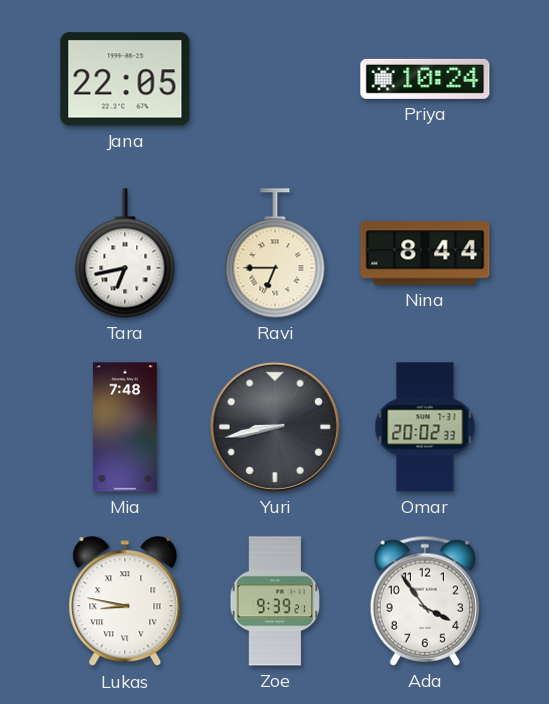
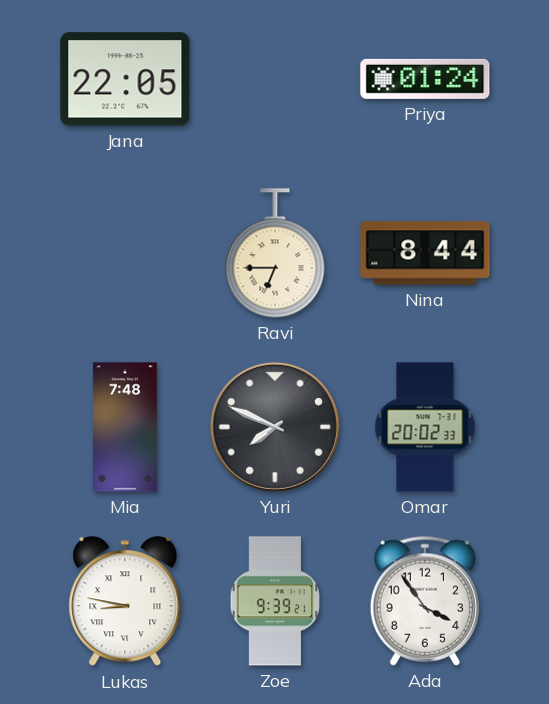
Priya: 10:24 -> 01:24 (425, 79)
Tara: 6:43 -> none (125, 253)
Yuri: 8:43 -> 7:49 (275, 427)
